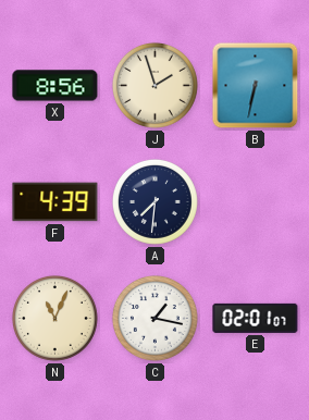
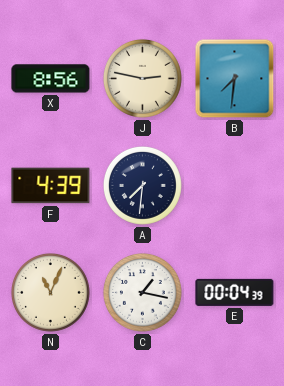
J: 1:57 -> 2:47 (143, 79)
B: 6:32 -> 7:31 (235, 79)
E: 02:01 -> 00:04 (235, 292)
